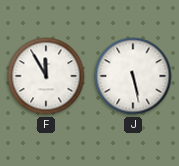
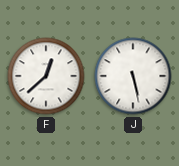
F: 11:55 -> 12:38 (46, 76)
